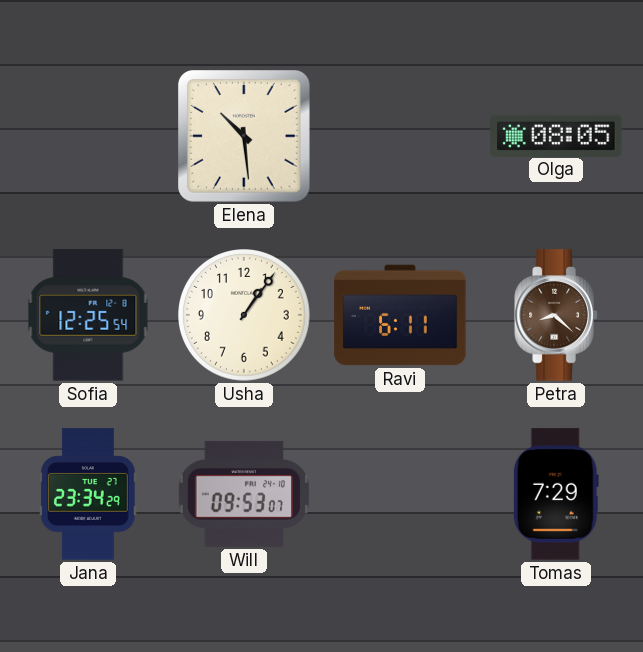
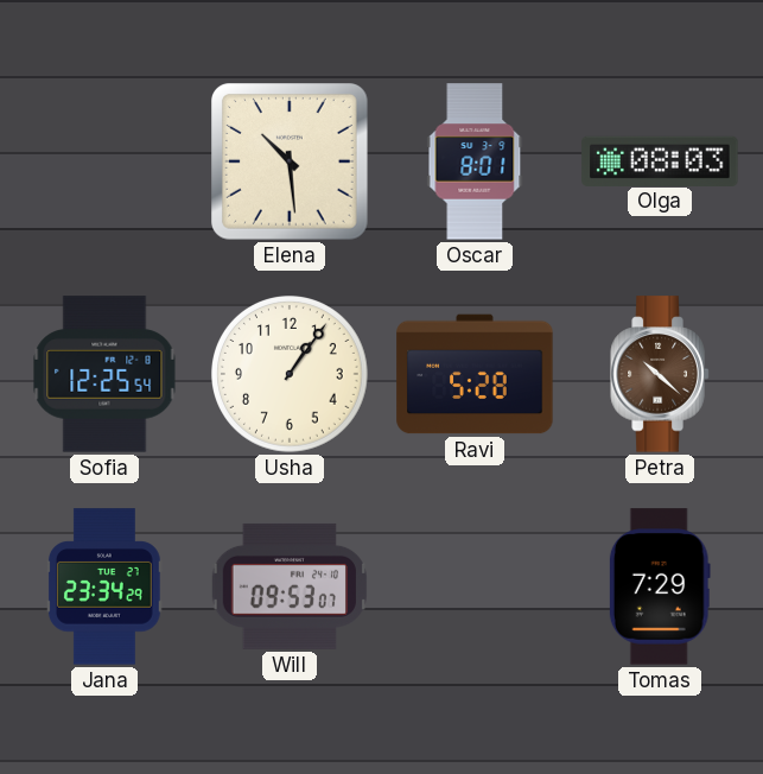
Oscar: none -> 8:01 (475, 161)
Olga: 08:05 -> 08:03 (660, 160)
Ravi: 6:11 -> 5:28 (475, 374)
Petra: 8:22 -> 10:22 (660, 374)
